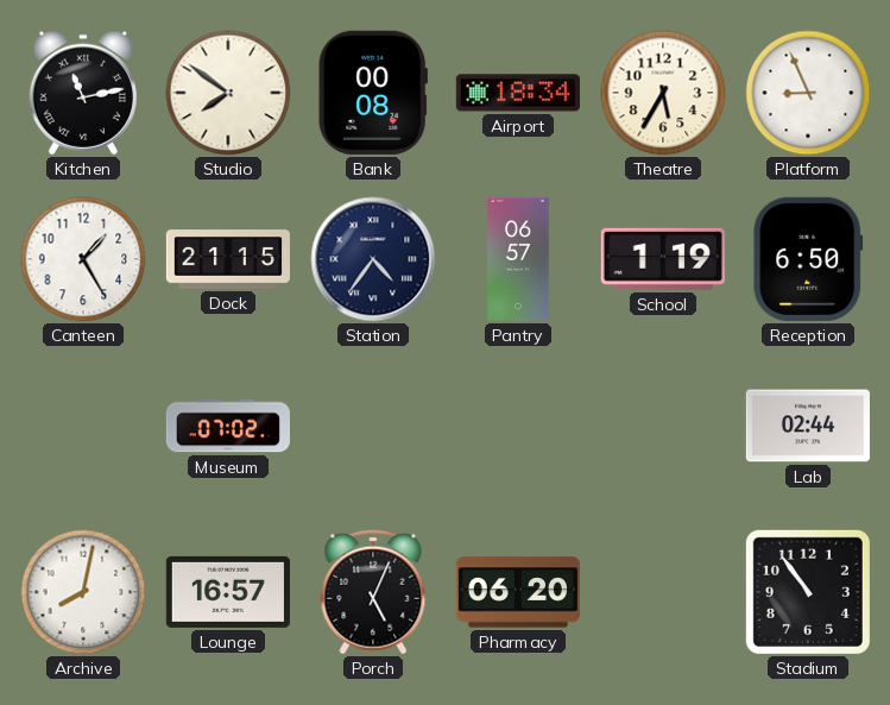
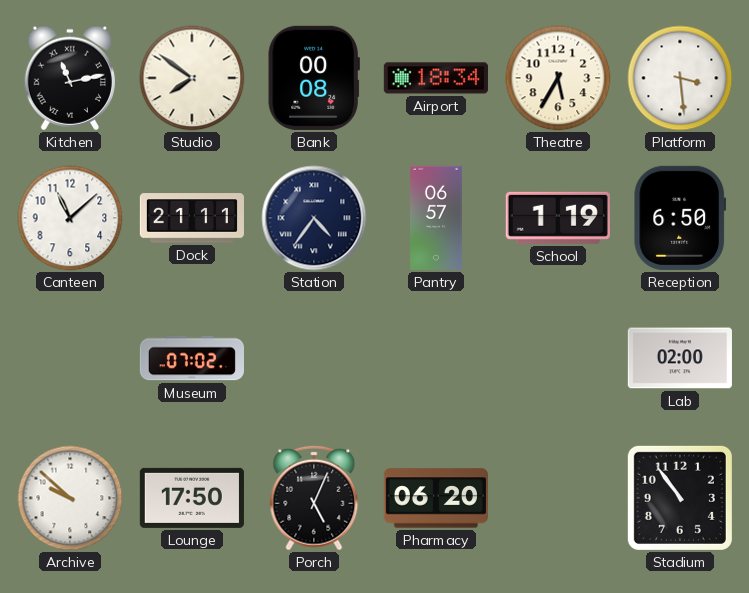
Platform: 8:56 -> 3:29 (680, 78)
Canteen: 1:25 -> 11:08 (70, 218)
Dock: 21:15 -> 21:11 (192, 218)
Lab: 02:44 -> 02:00 (680, 358)
Archive: 8:02 -> 9:52 (70, 498)
Lounge: 16:57 -> 17:50 (192, 498)
